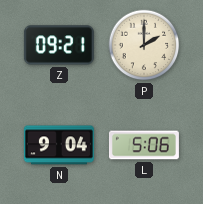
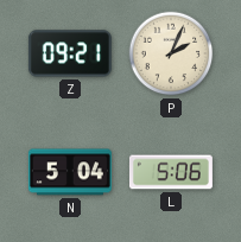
P: 2:00 -> 2:04 (171, 53)
N: 9:04 -> 5:04 (70, 172)
